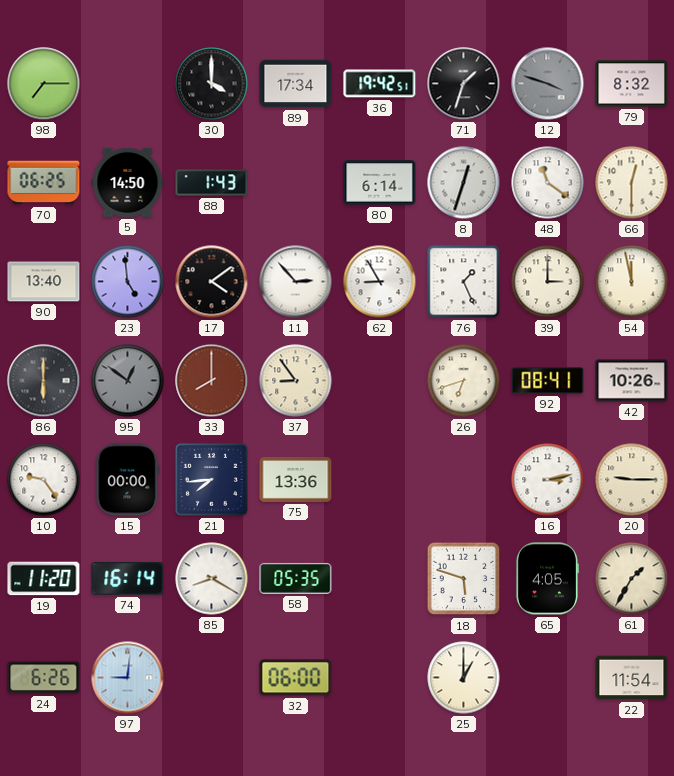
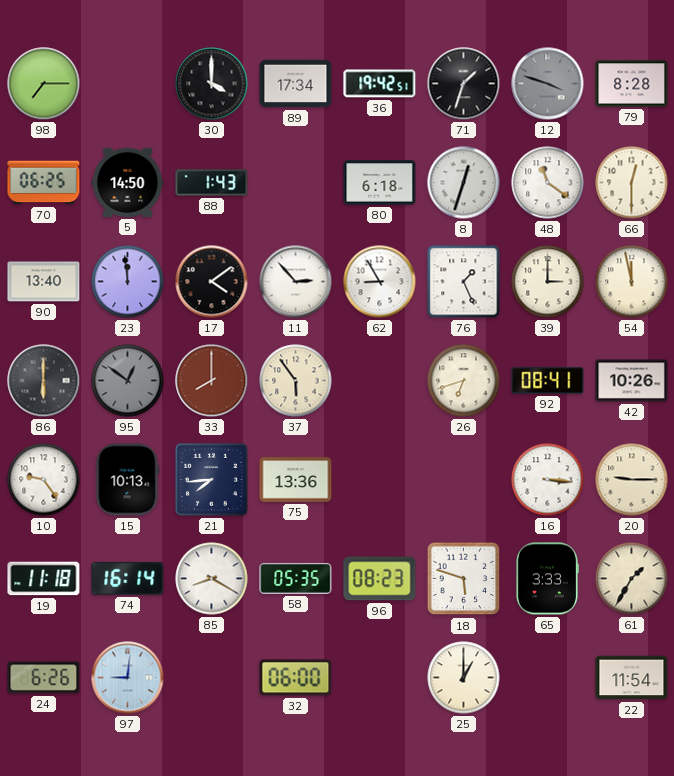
79: 8:32 -> 8:28 (632, 84)
80: 6:14 -> 6:18 (380, 183)
23: 4:59 -> 11:59 (128, 282)
37: 8:54 -> 5:54 (296, 381)
15: 00:00 -> 10:13 (128, 480)
16: 3:13 -> 3:16 (548, 480)
19: 11:20 -> 11:18 (44, 579)
96: none -> 08:23 (380, 579)
65: 4:05 -> 3:33 (547, 579)
